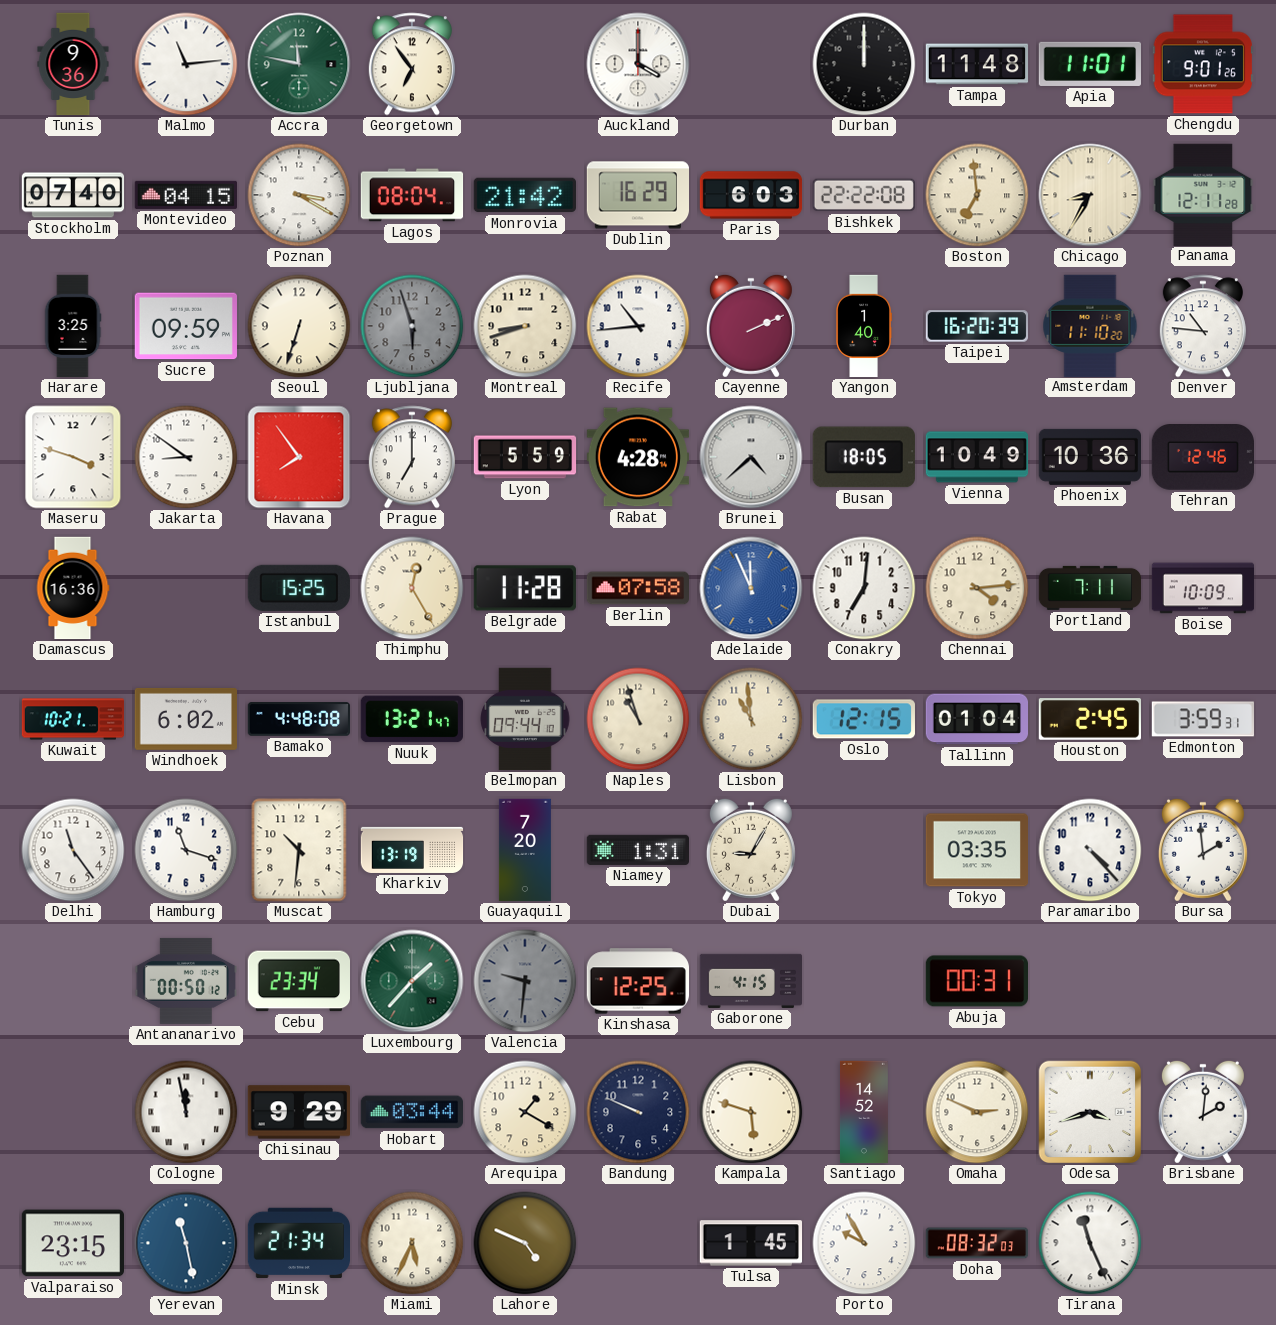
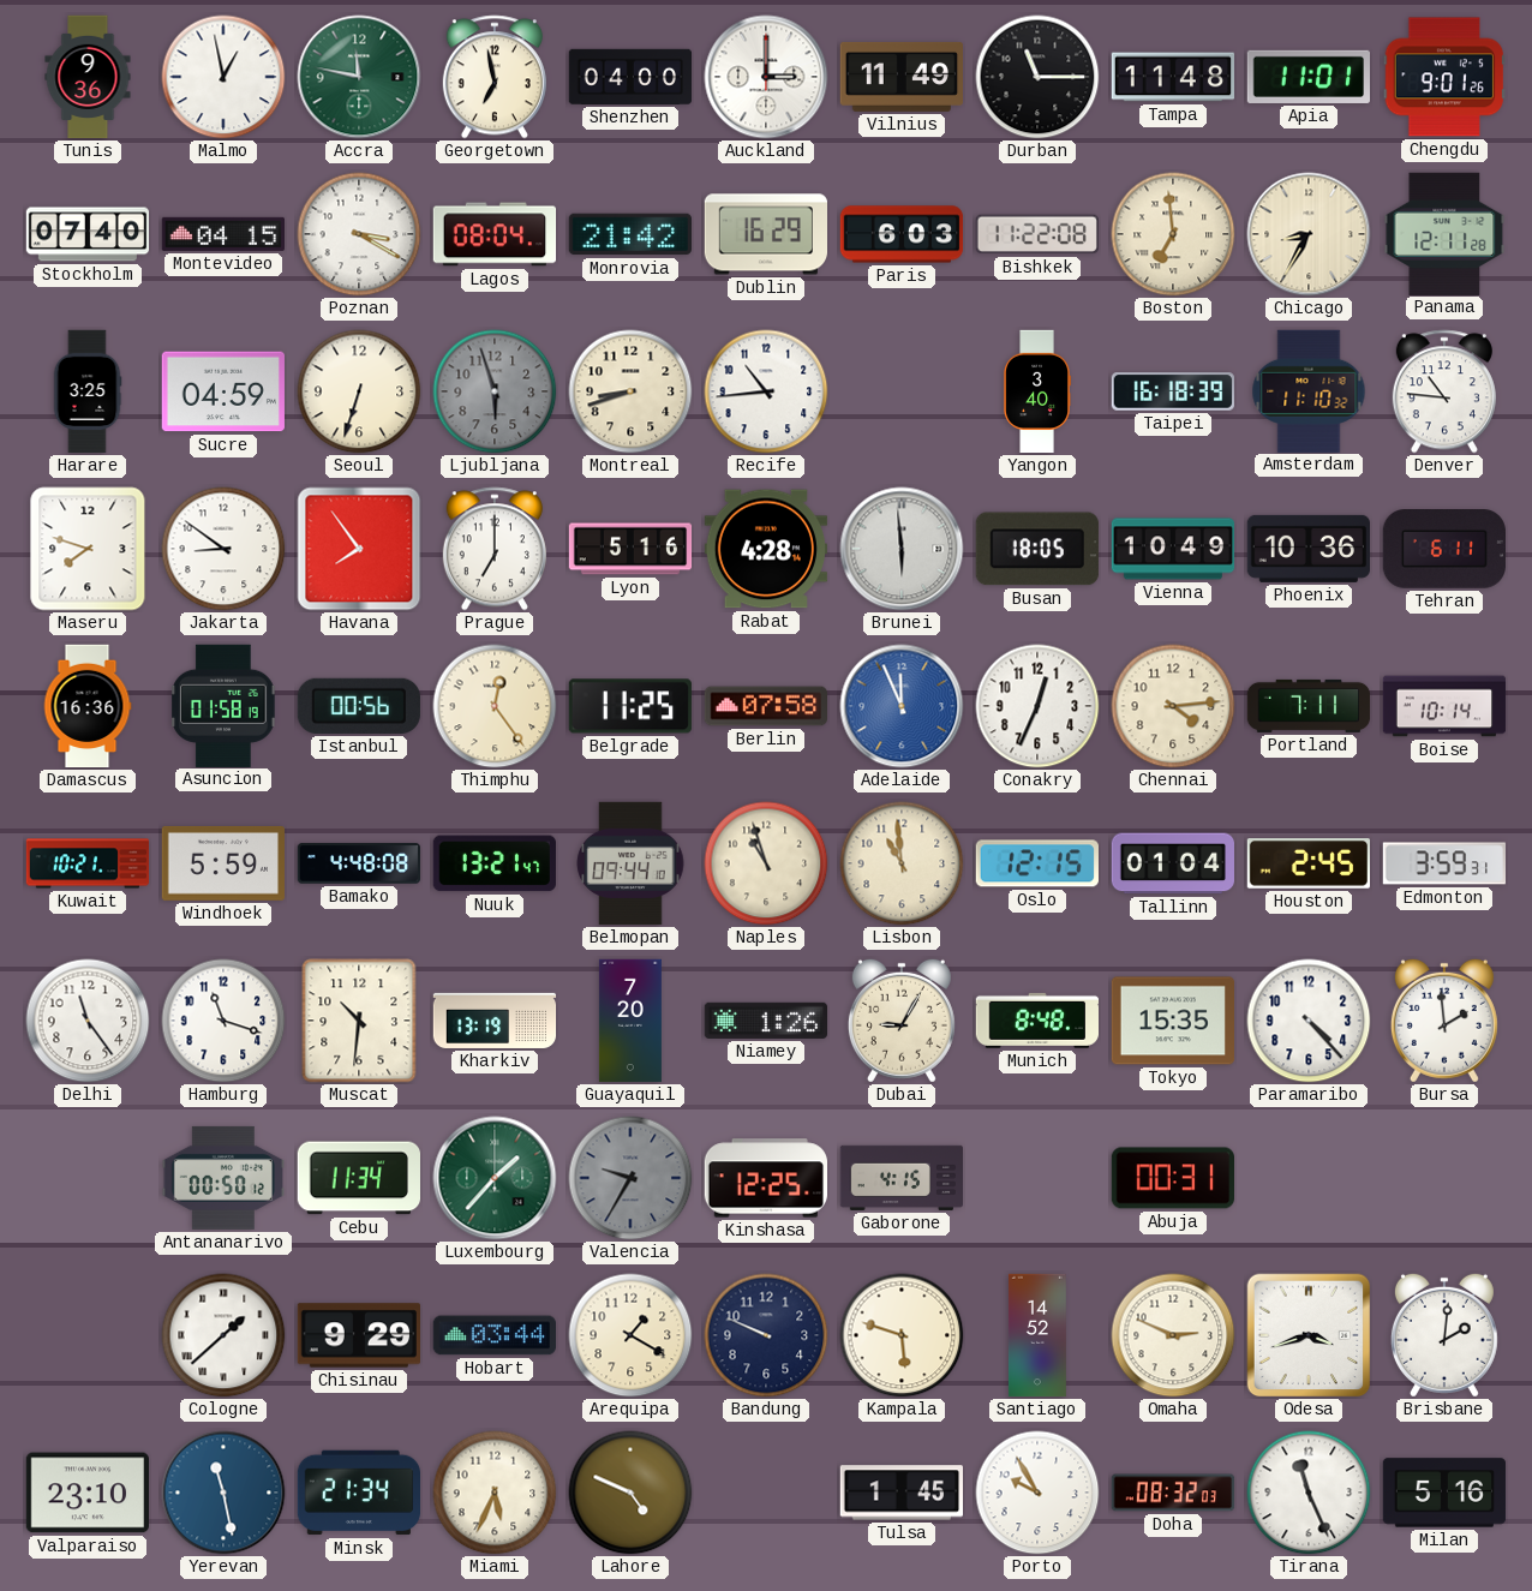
Malmo: 11:14 -> 12:58 (223, 77)
Georgetown: 6:54 -> 6:58 (495, 77)
Shenzhen: none -> 04:00 (630, 77)
Auckland: 4:00 -> 3:00 (766, 77)
Vilnius: none -> 11:49 (900, 77)
Durban: 12:00 -> 11:15 (1037, 77)
Bishkek: 22:22 -> 11:22 (1036, 234)
Sucre: 09:59 -> 04:59 (222, 391)
Cayenne: 2:11 -> none (751, 326)
Yangon: 1:40 -> 3:40 (1036, 391)
Taipei: 16:20 -> 16:18 (1172, 391)
Amsterdam: 11:10:20 -> 11:10:32 (1309, 390)
Maseru: 3:48 -> 7:48 (88, 549)
Lyon: 5:59 -> 5:16 (630, 549)
Brunei: 4:38 -> 5:59 (902, 549)
Tehran: 12:46 -> 6:11 (1443, 550)
Asuncion: none -> 01:58 (223, 705)
Istanbul: 15:25 -> 00:56 (359, 706)
Thimphu: 12:25 -> 12:24 (495, 706)
Belgrade: 11:28 -> 11:25 (630, 706)
Conakry: 7:01 -> 12:34 (1037, 706)
Boise: 10:09 -> 10:14 (1444, 706)
Windhoek: 6:02 -> 5:59 (222, 863)
Niamey: 1:31 -> 1:26 (765, 1021)
Munich: none -> 8:48 (1036, 1021)
Tokyo: 03:35 -> 15:35 (1172, 1021)
Cebu: 23:34 -> 11:34 (358, 1178)
Valencia: 9:31 -> 9:35 (630, 1178)
Cologne: 11:58 -> 1:38 (223, 1335)
Valparaiso: 23:15 -> 23:10 (86, 1493)
Milan: none -> 5:16 (1444, 1493)
